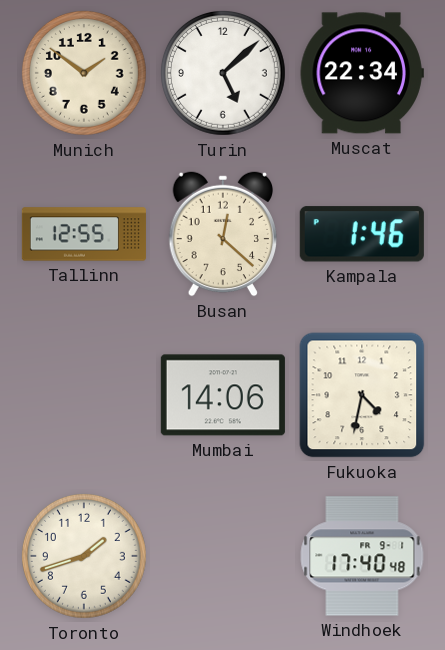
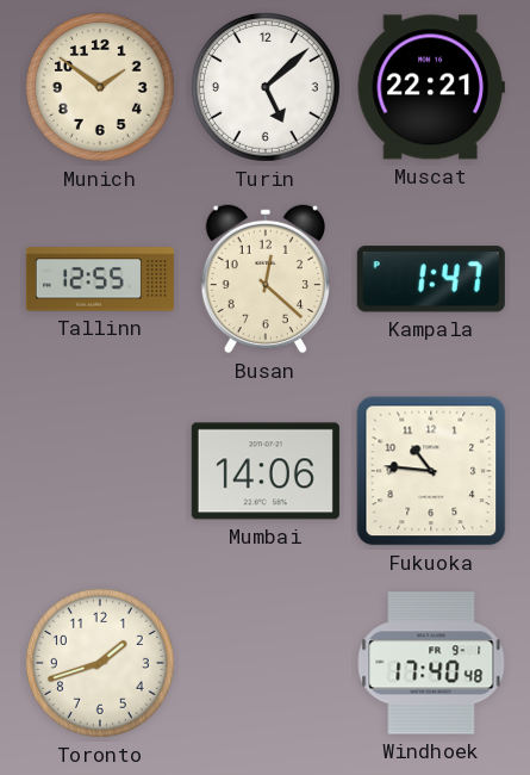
Muscat: 22:34 -> 22:21 (431, 87)
Kampala: 1:46 -> 1:47 (431, 279)
Fukuoka: 4:32 -> 10:46 (431, 471)
